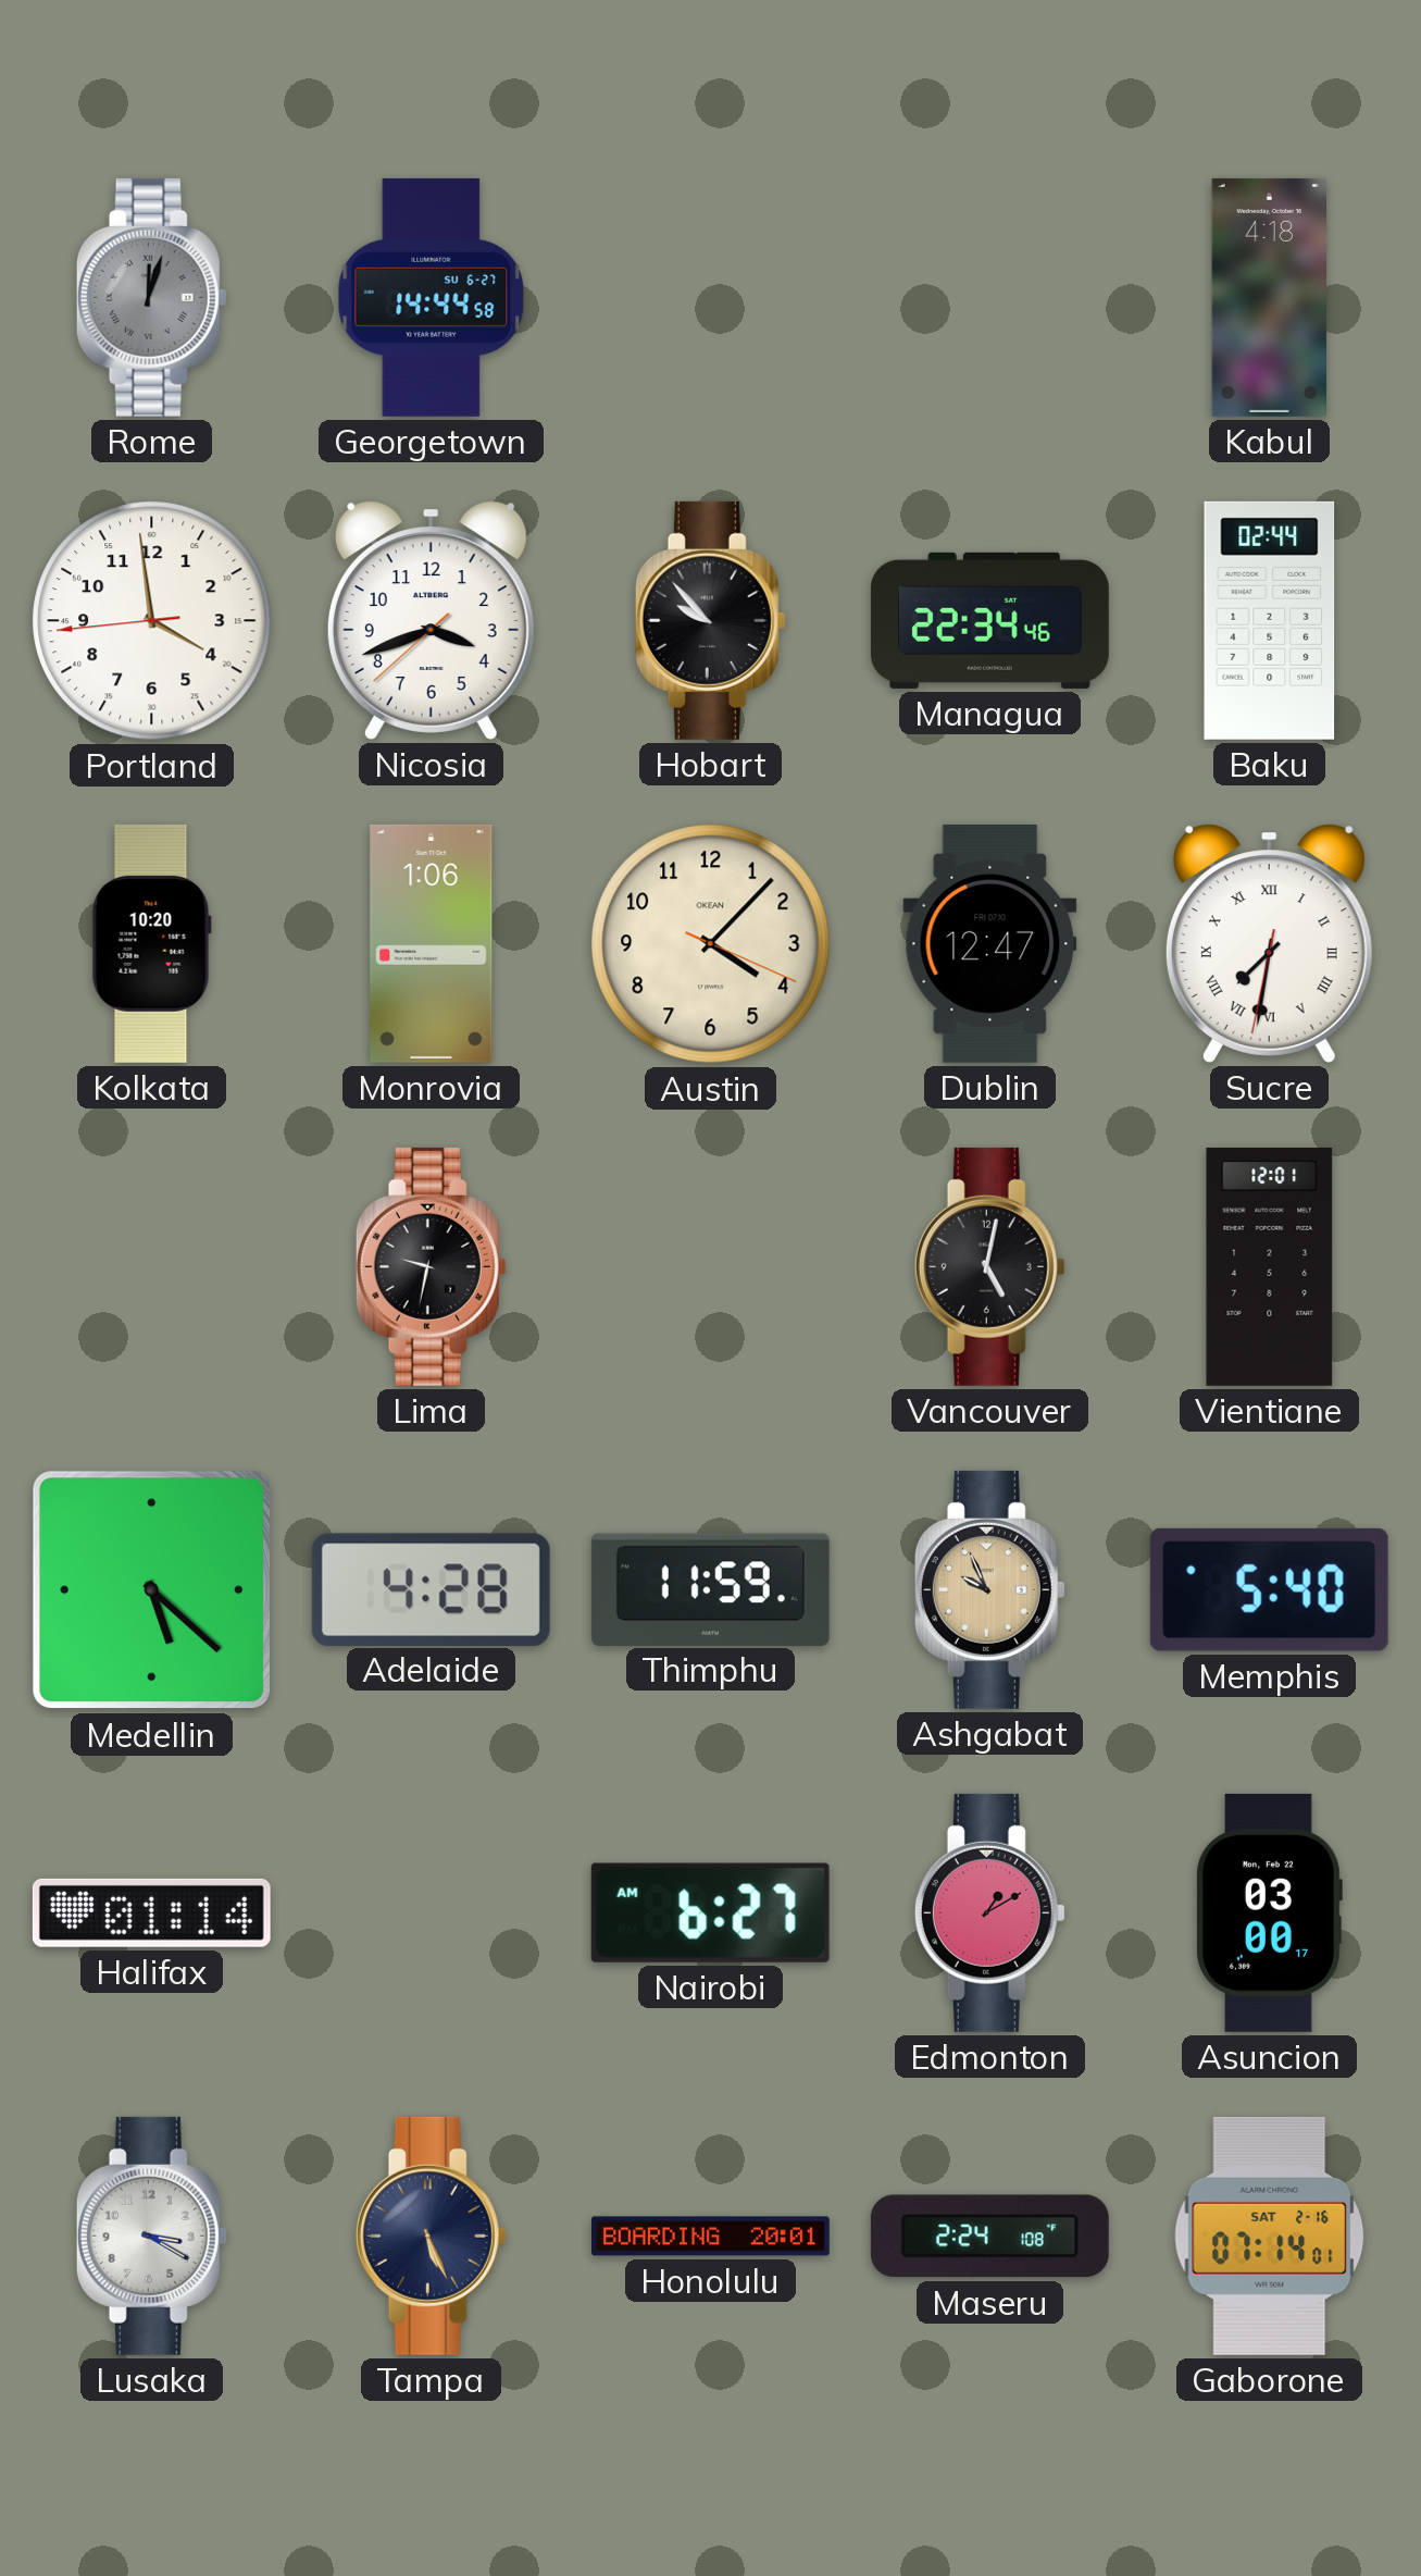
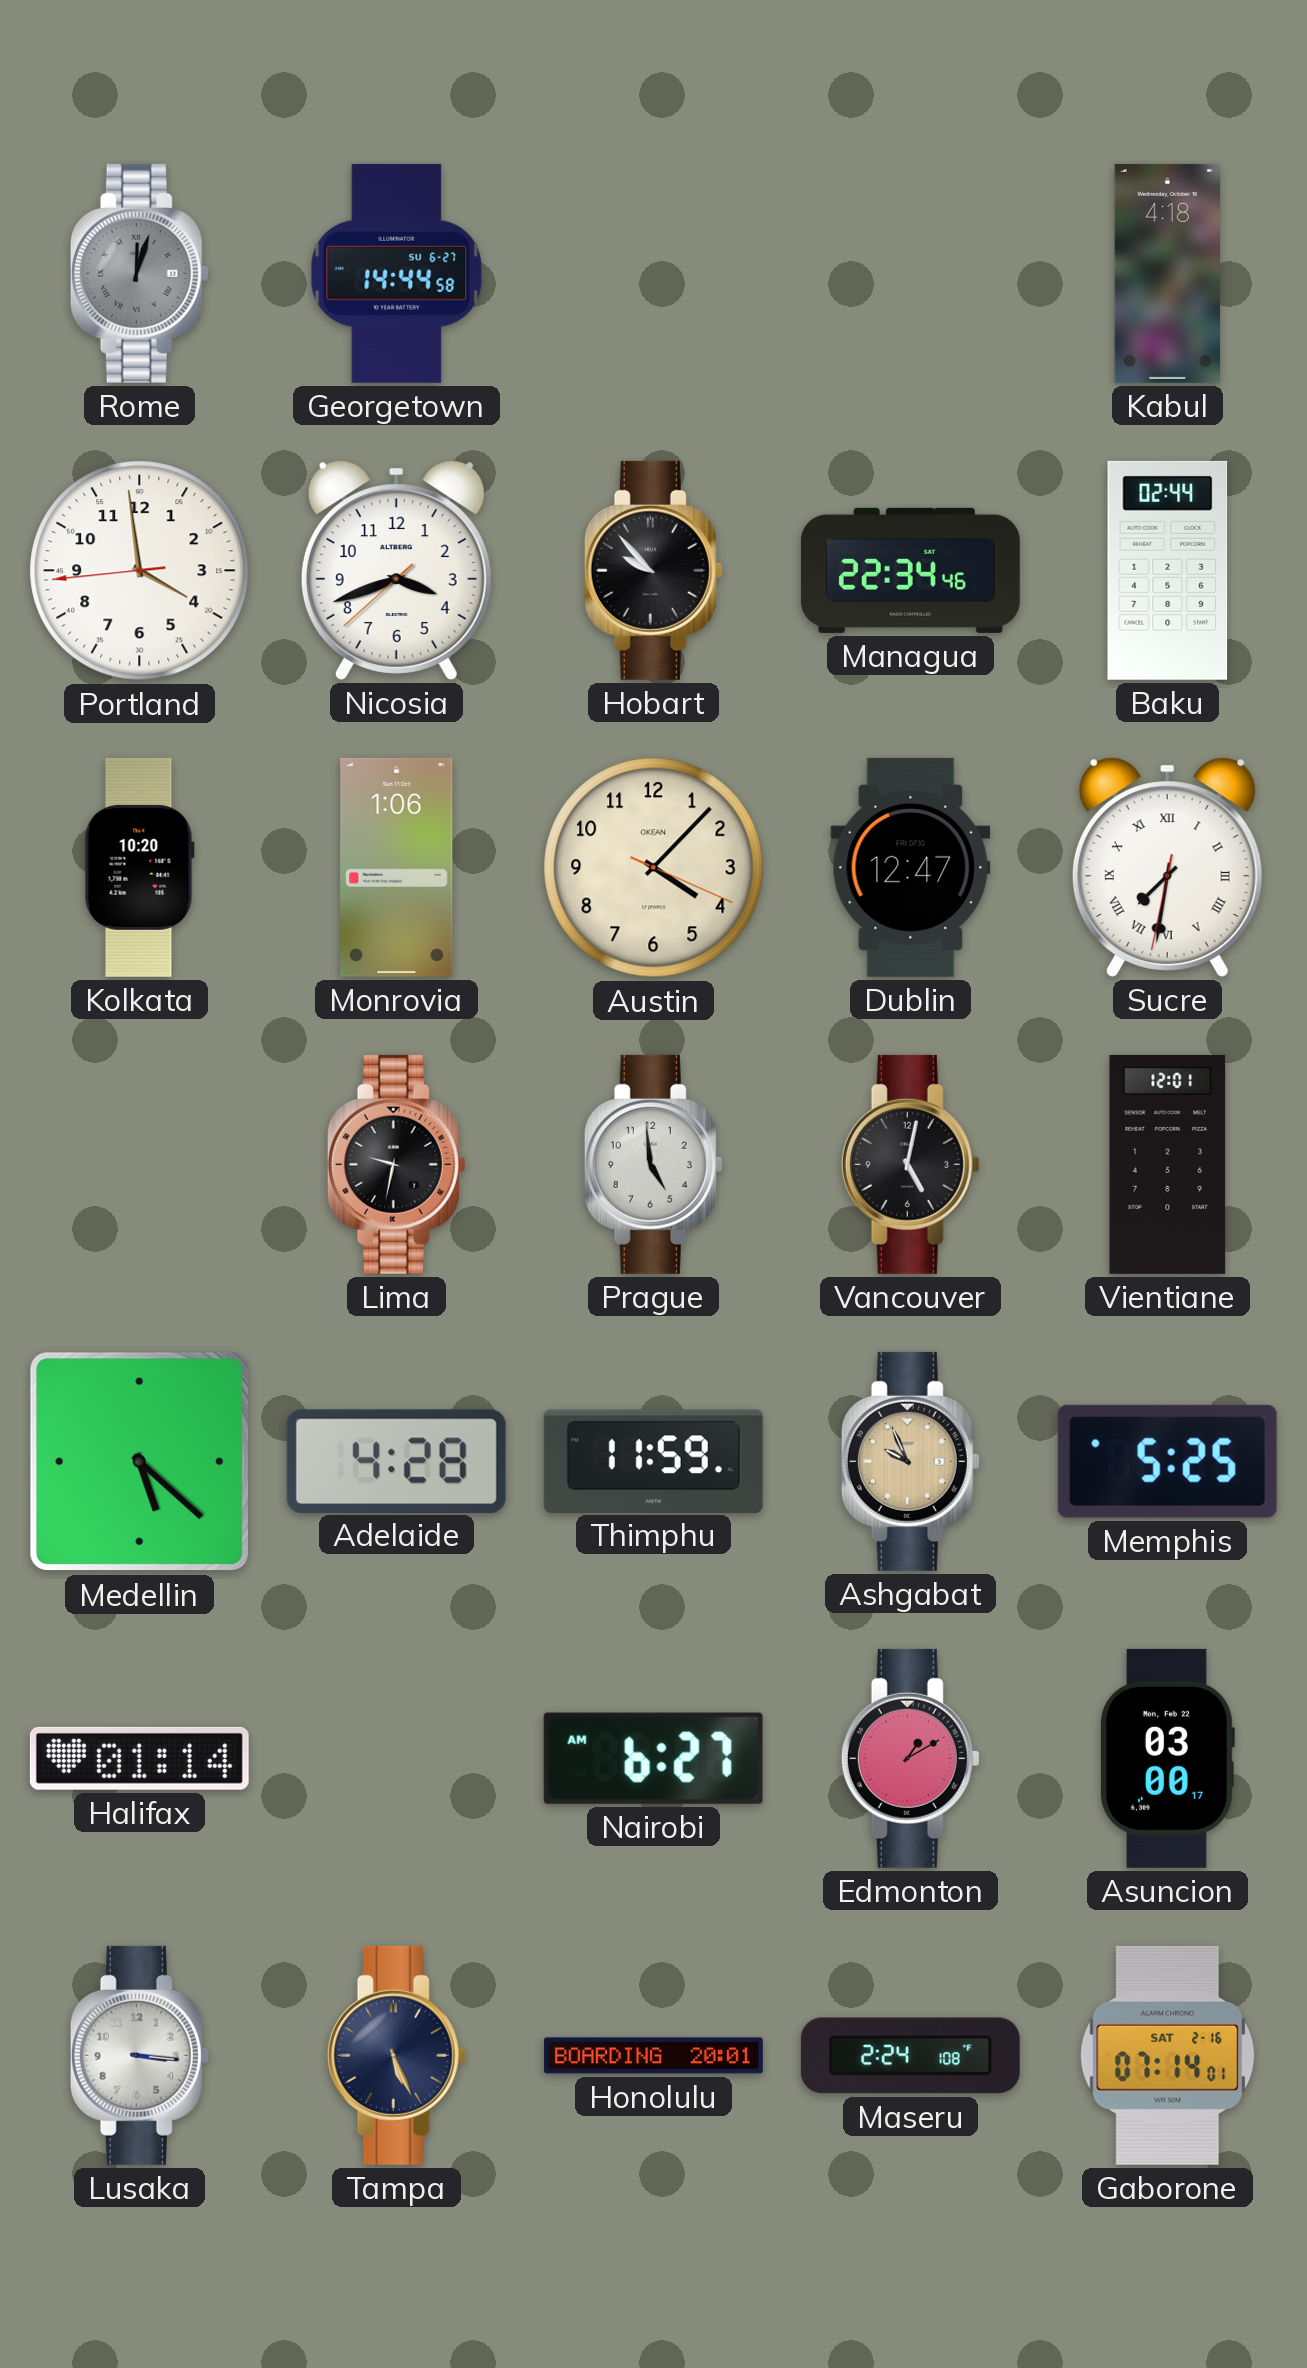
Prague: none -> 4:59 (653, 1164)
Memphis: 5:40 -> 5:25 (1167, 1461)
Lusaka: 3:20 -> 3:16 (139, 2055)
